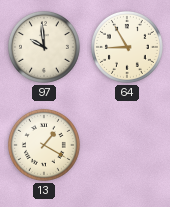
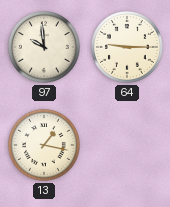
64: 8:55 -> 9:15 (127, 47)
13: 1:20 -> 1:17 (44, 145)
